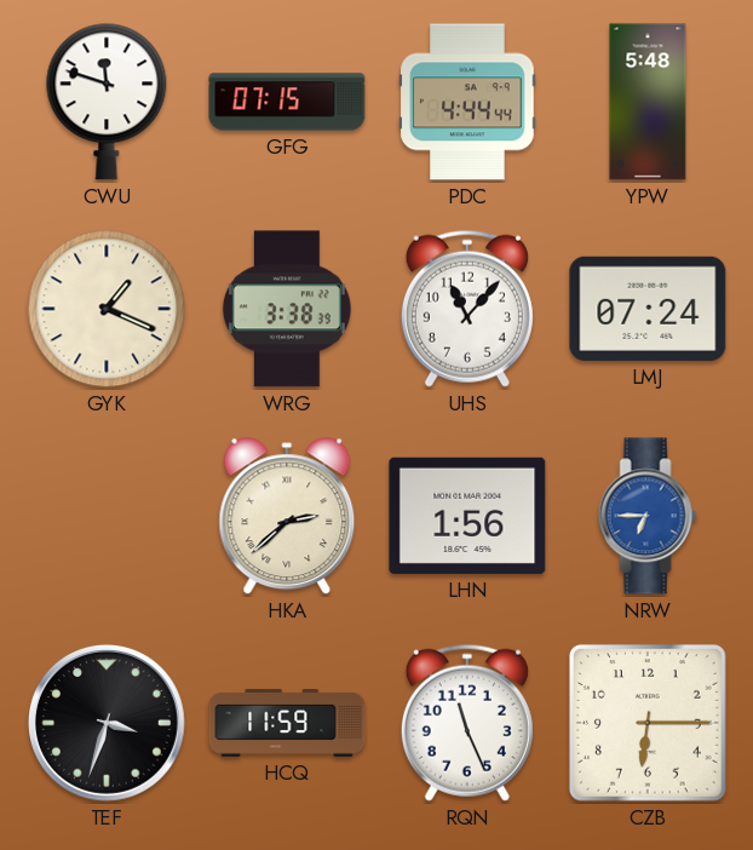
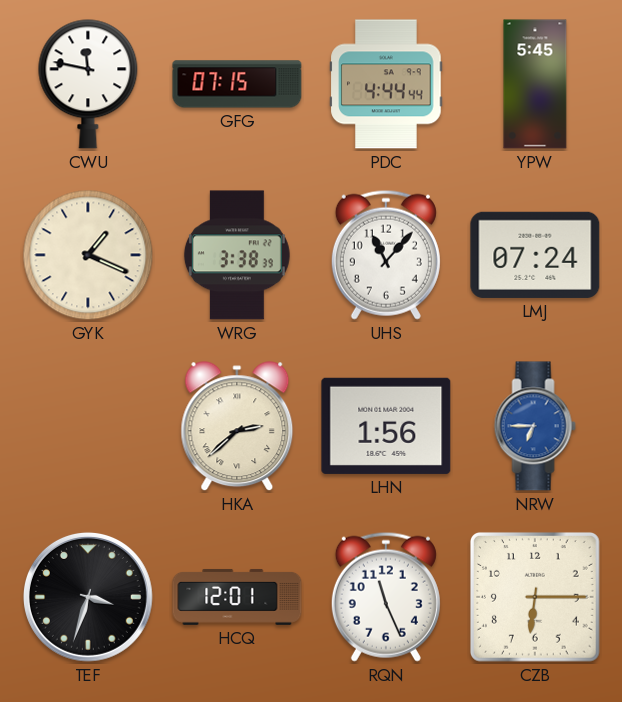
CWU: 11:48 -> 11:47 (88, 84)
YPW: 5:48 -> 5:45 (535, 84)
HCQ: 11:59 -> 12:01 (237, 597)
